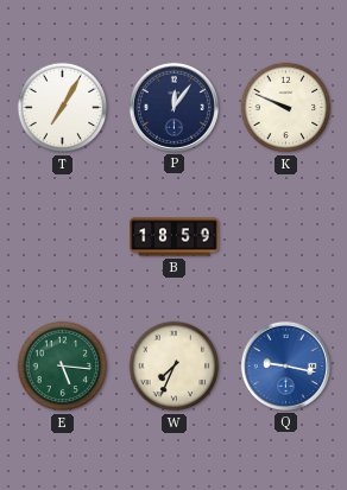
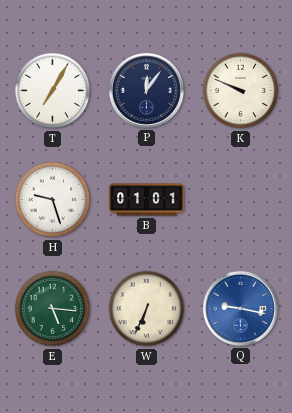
H: none -> 9:27 (53, 200)
B: 18:59 -> 01:01 (147, 200)
W: 7:34 -> 6:34 (147, 309)
